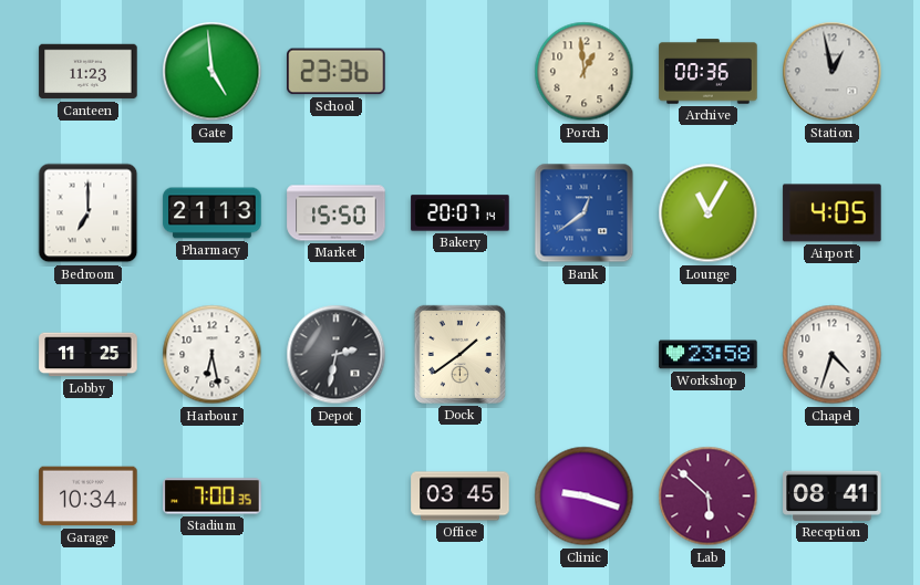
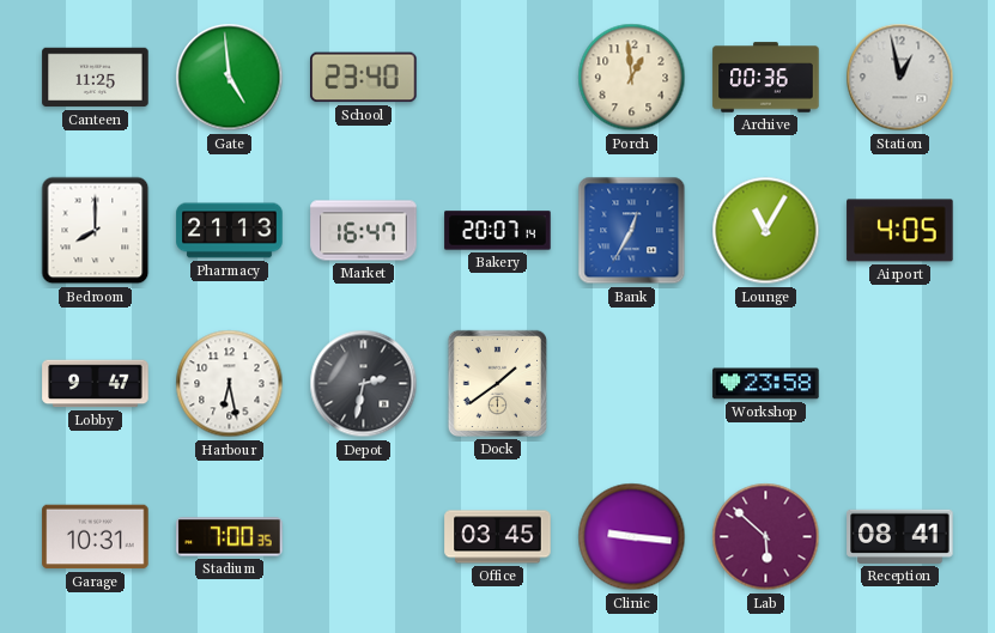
Canteen: 11:23 -> 11:25 (96, 78)
School: 23:36 -> 23:40 (364, 78)
Bedroom: 7:00 -> 8:00 (96, 231)
Market: 15:50 -> 16:47 (364, 231)
Bank: 12:39 -> 12:35 (632, 231)
Lobby: 11:25 -> 9:47 (96, 384)
Chapel: 4:33 -> none (833, 355)
Garage: 10:34 -> 10:31 (96, 537)
Clinic: 9:18 -> 9:16 (632, 537)
